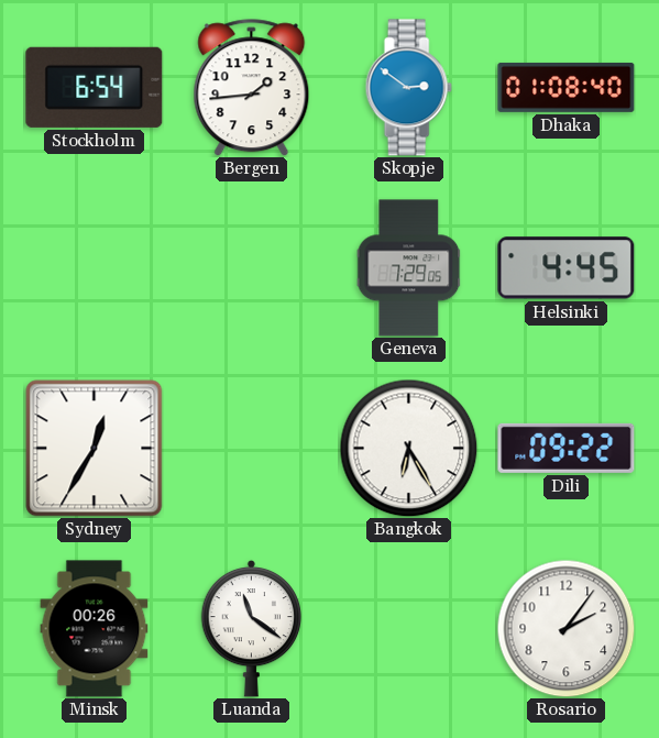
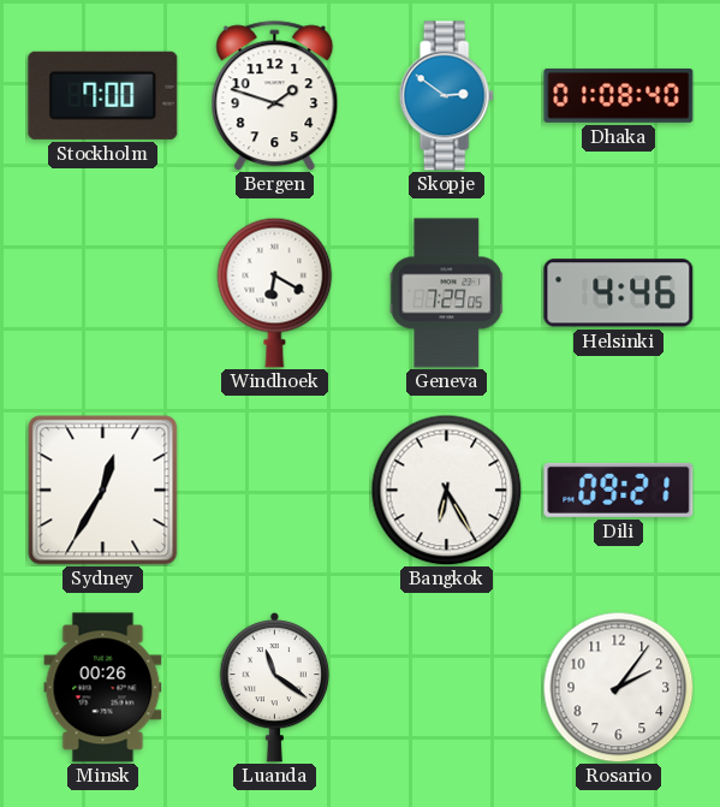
Stockholm: 6:54 -> 7:00 (103, 95)
Bergen: 1:44 -> 1:48 (275, 96)
Windhoek: none -> 6:20 (275, 292)
Helsinki: 4:45 -> 4:46 (619, 293)
Dili: 09:22 -> 09:21 (619, 489)
